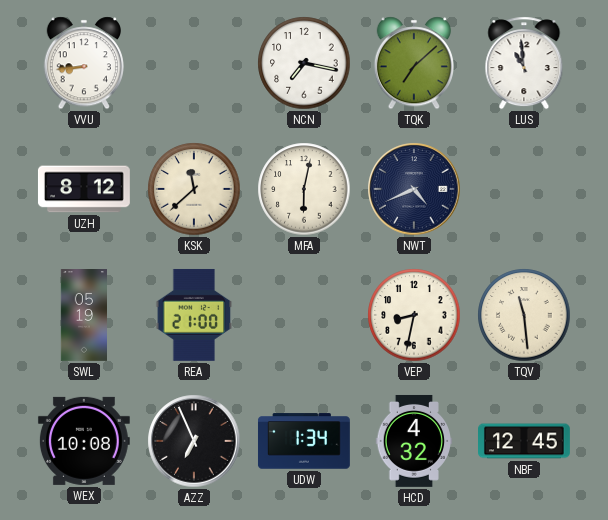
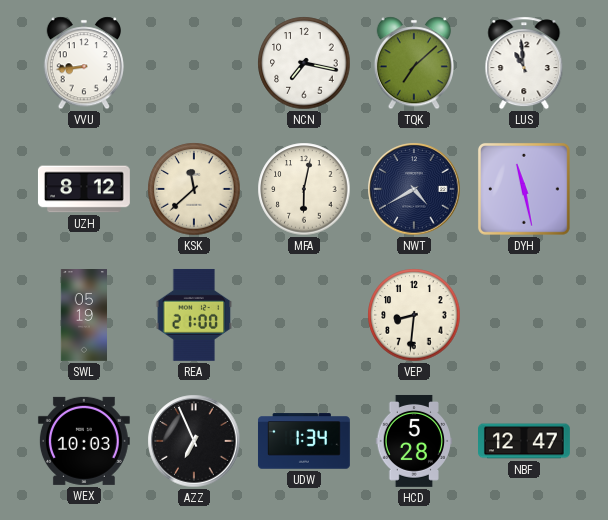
NWT: 4:41 -> 4:40 (414, 189)
DYH: none -> 11:28 (524, 189)
VEP: 8:32 -> 8:31 (414, 315)
TQV: 11:29 -> none (524, 315)
WEX: 10:08 -> 10:03 (84, 441)
HCD: 4:32 -> 5:28 (414, 441)
NBF: 12:45 -> 12:47 (525, 441)
